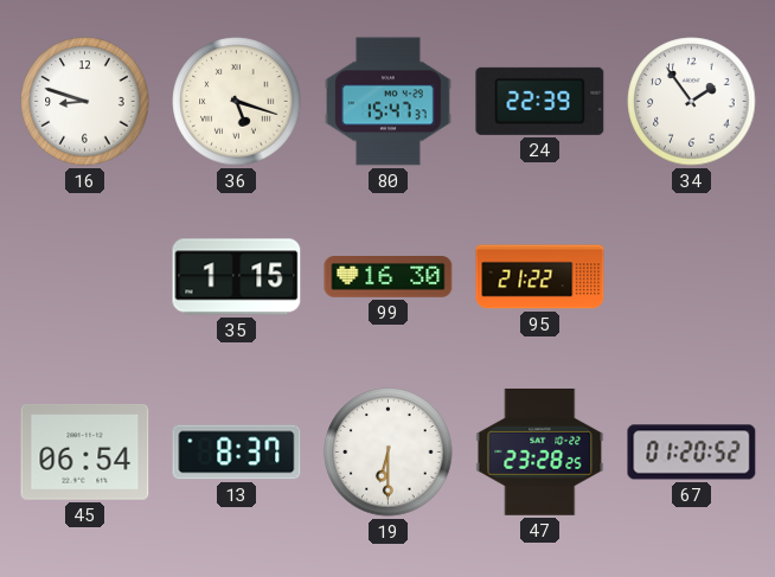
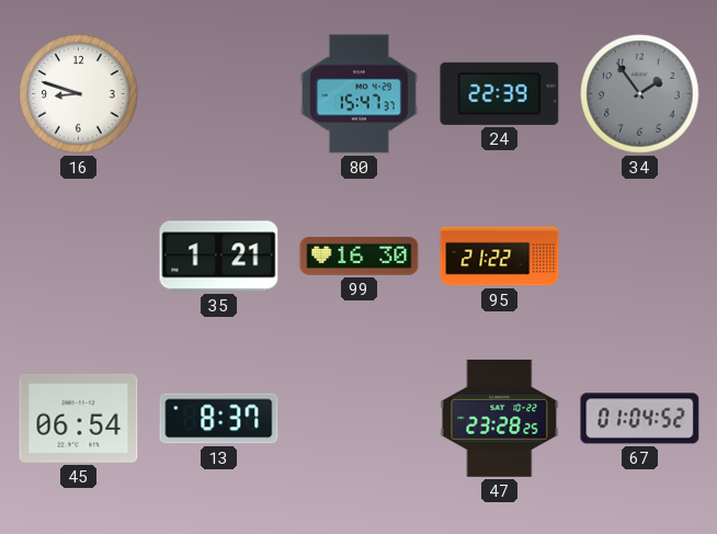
36: 5:18 -> none (237, 102)
34 dial: white -> grey (640, 94)
35: 1:15 -> 1:21 (219, 257)
19: 6:30 -> none (389, 453)
67: 01:20 -> 01:04 (640, 419)
